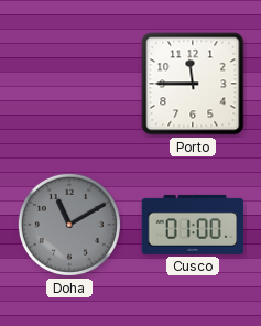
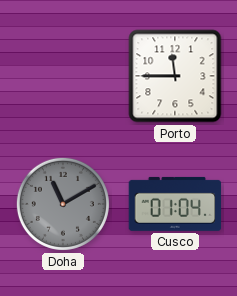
Cusco: 01:00 -> 01:04 (175, 204)
